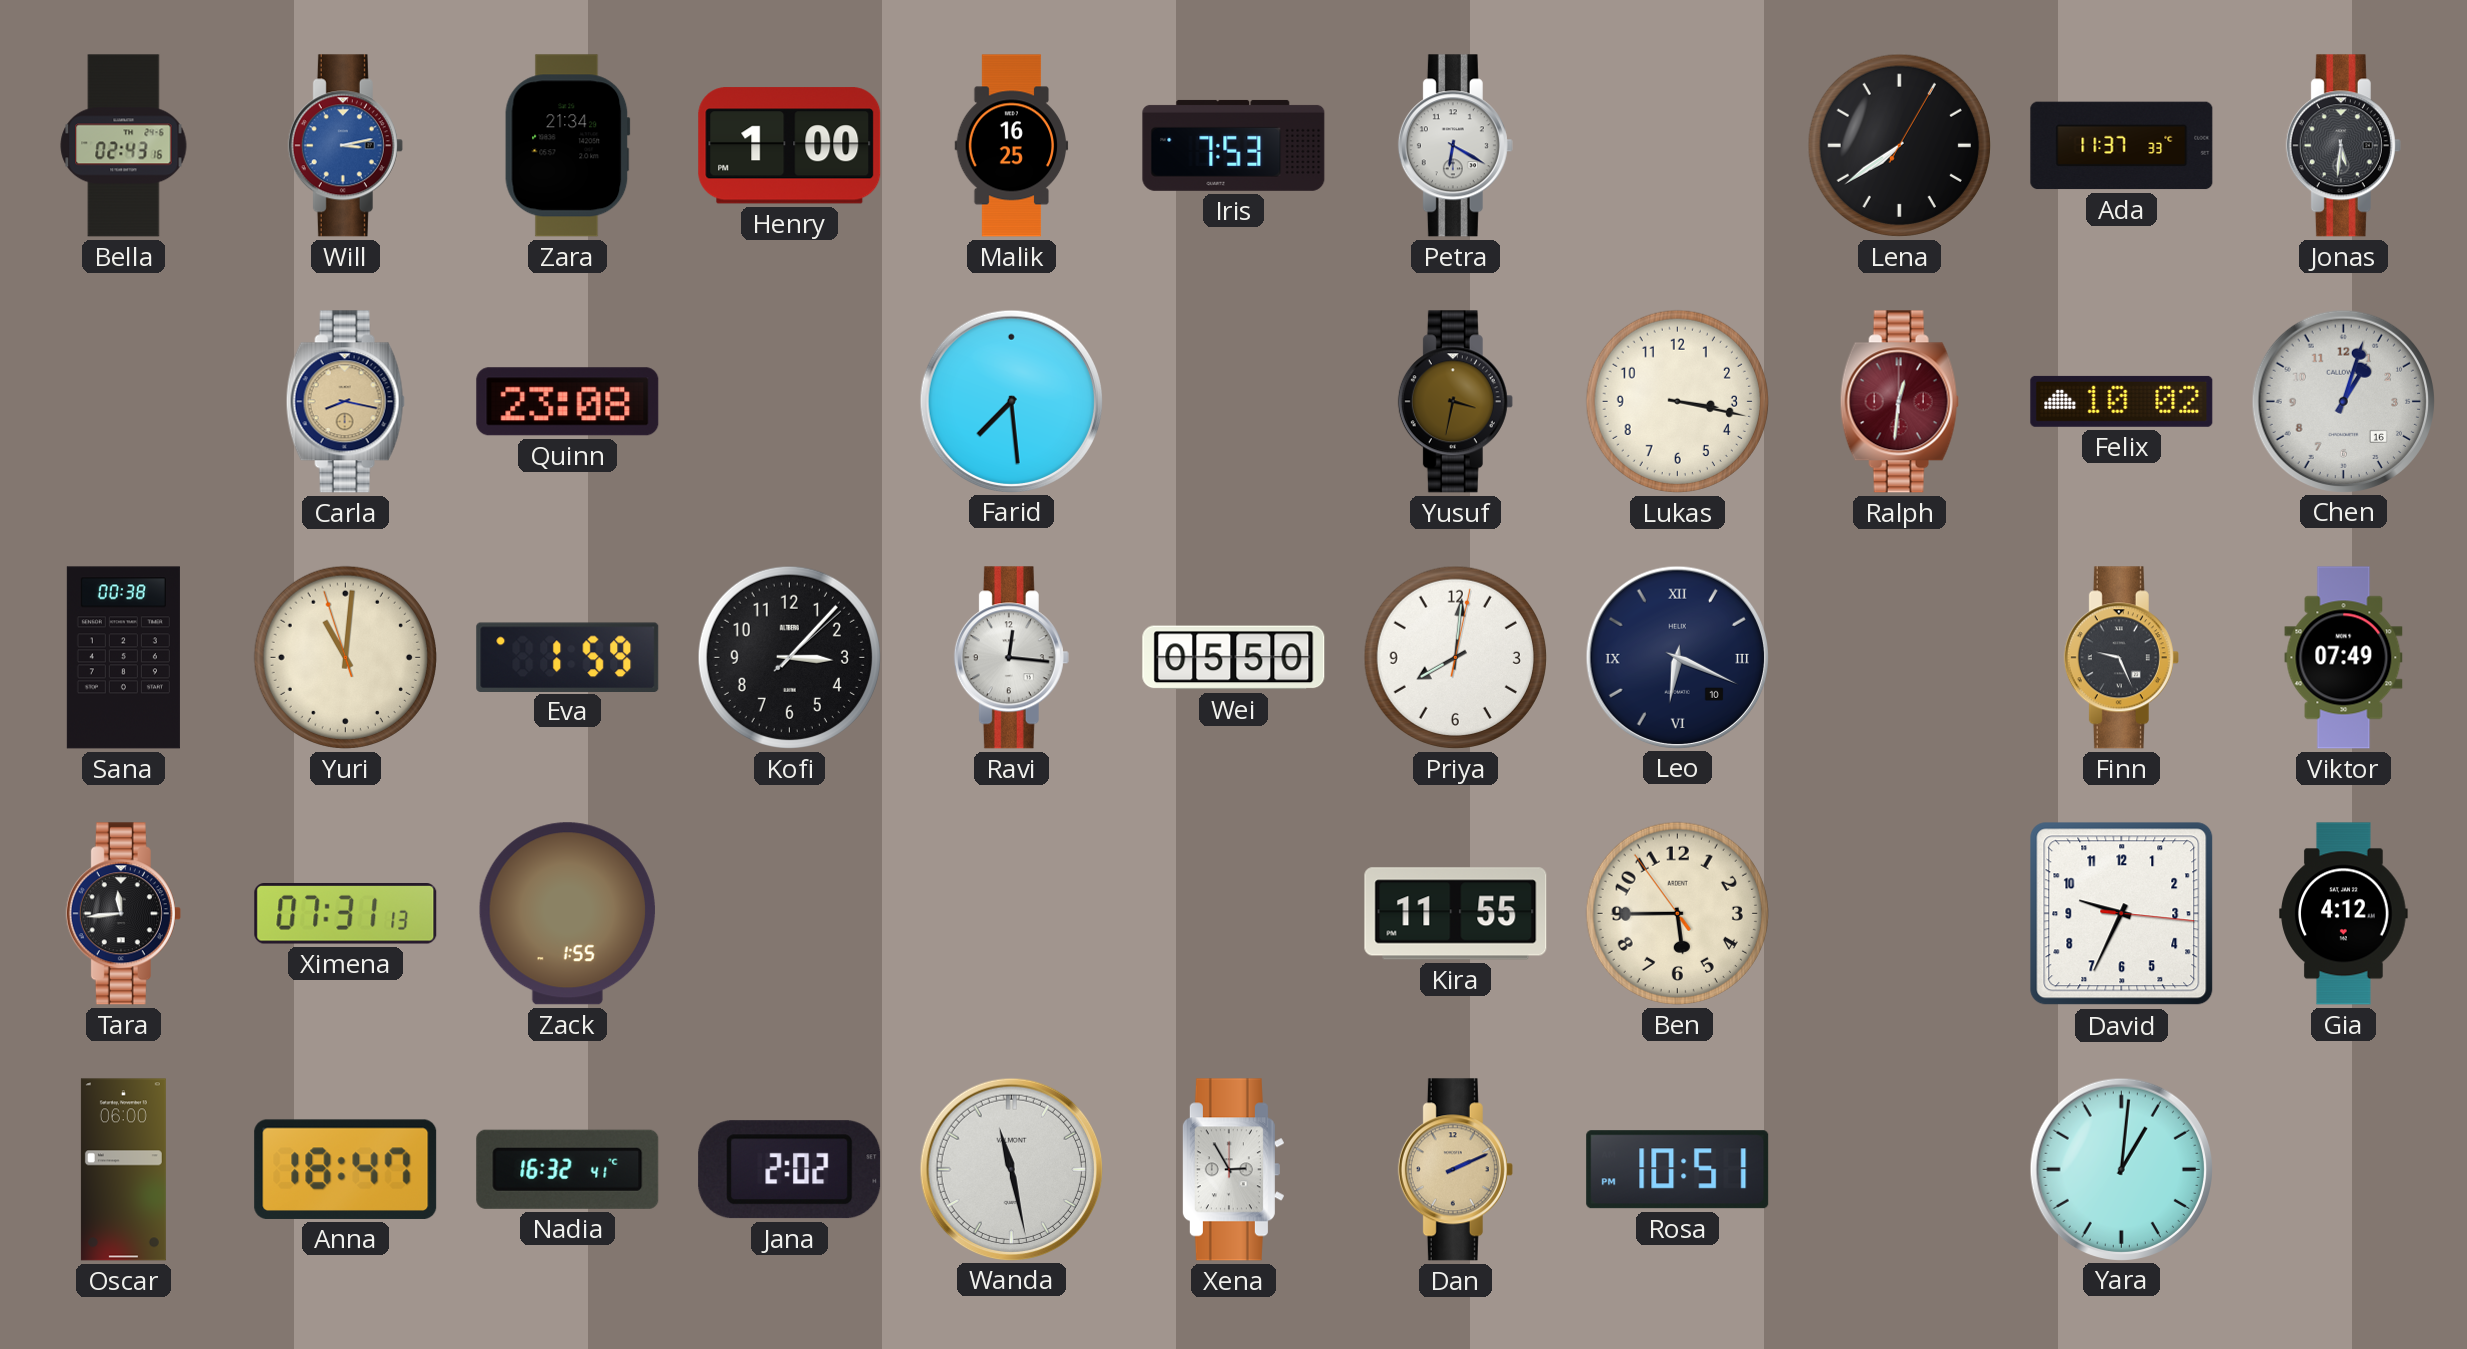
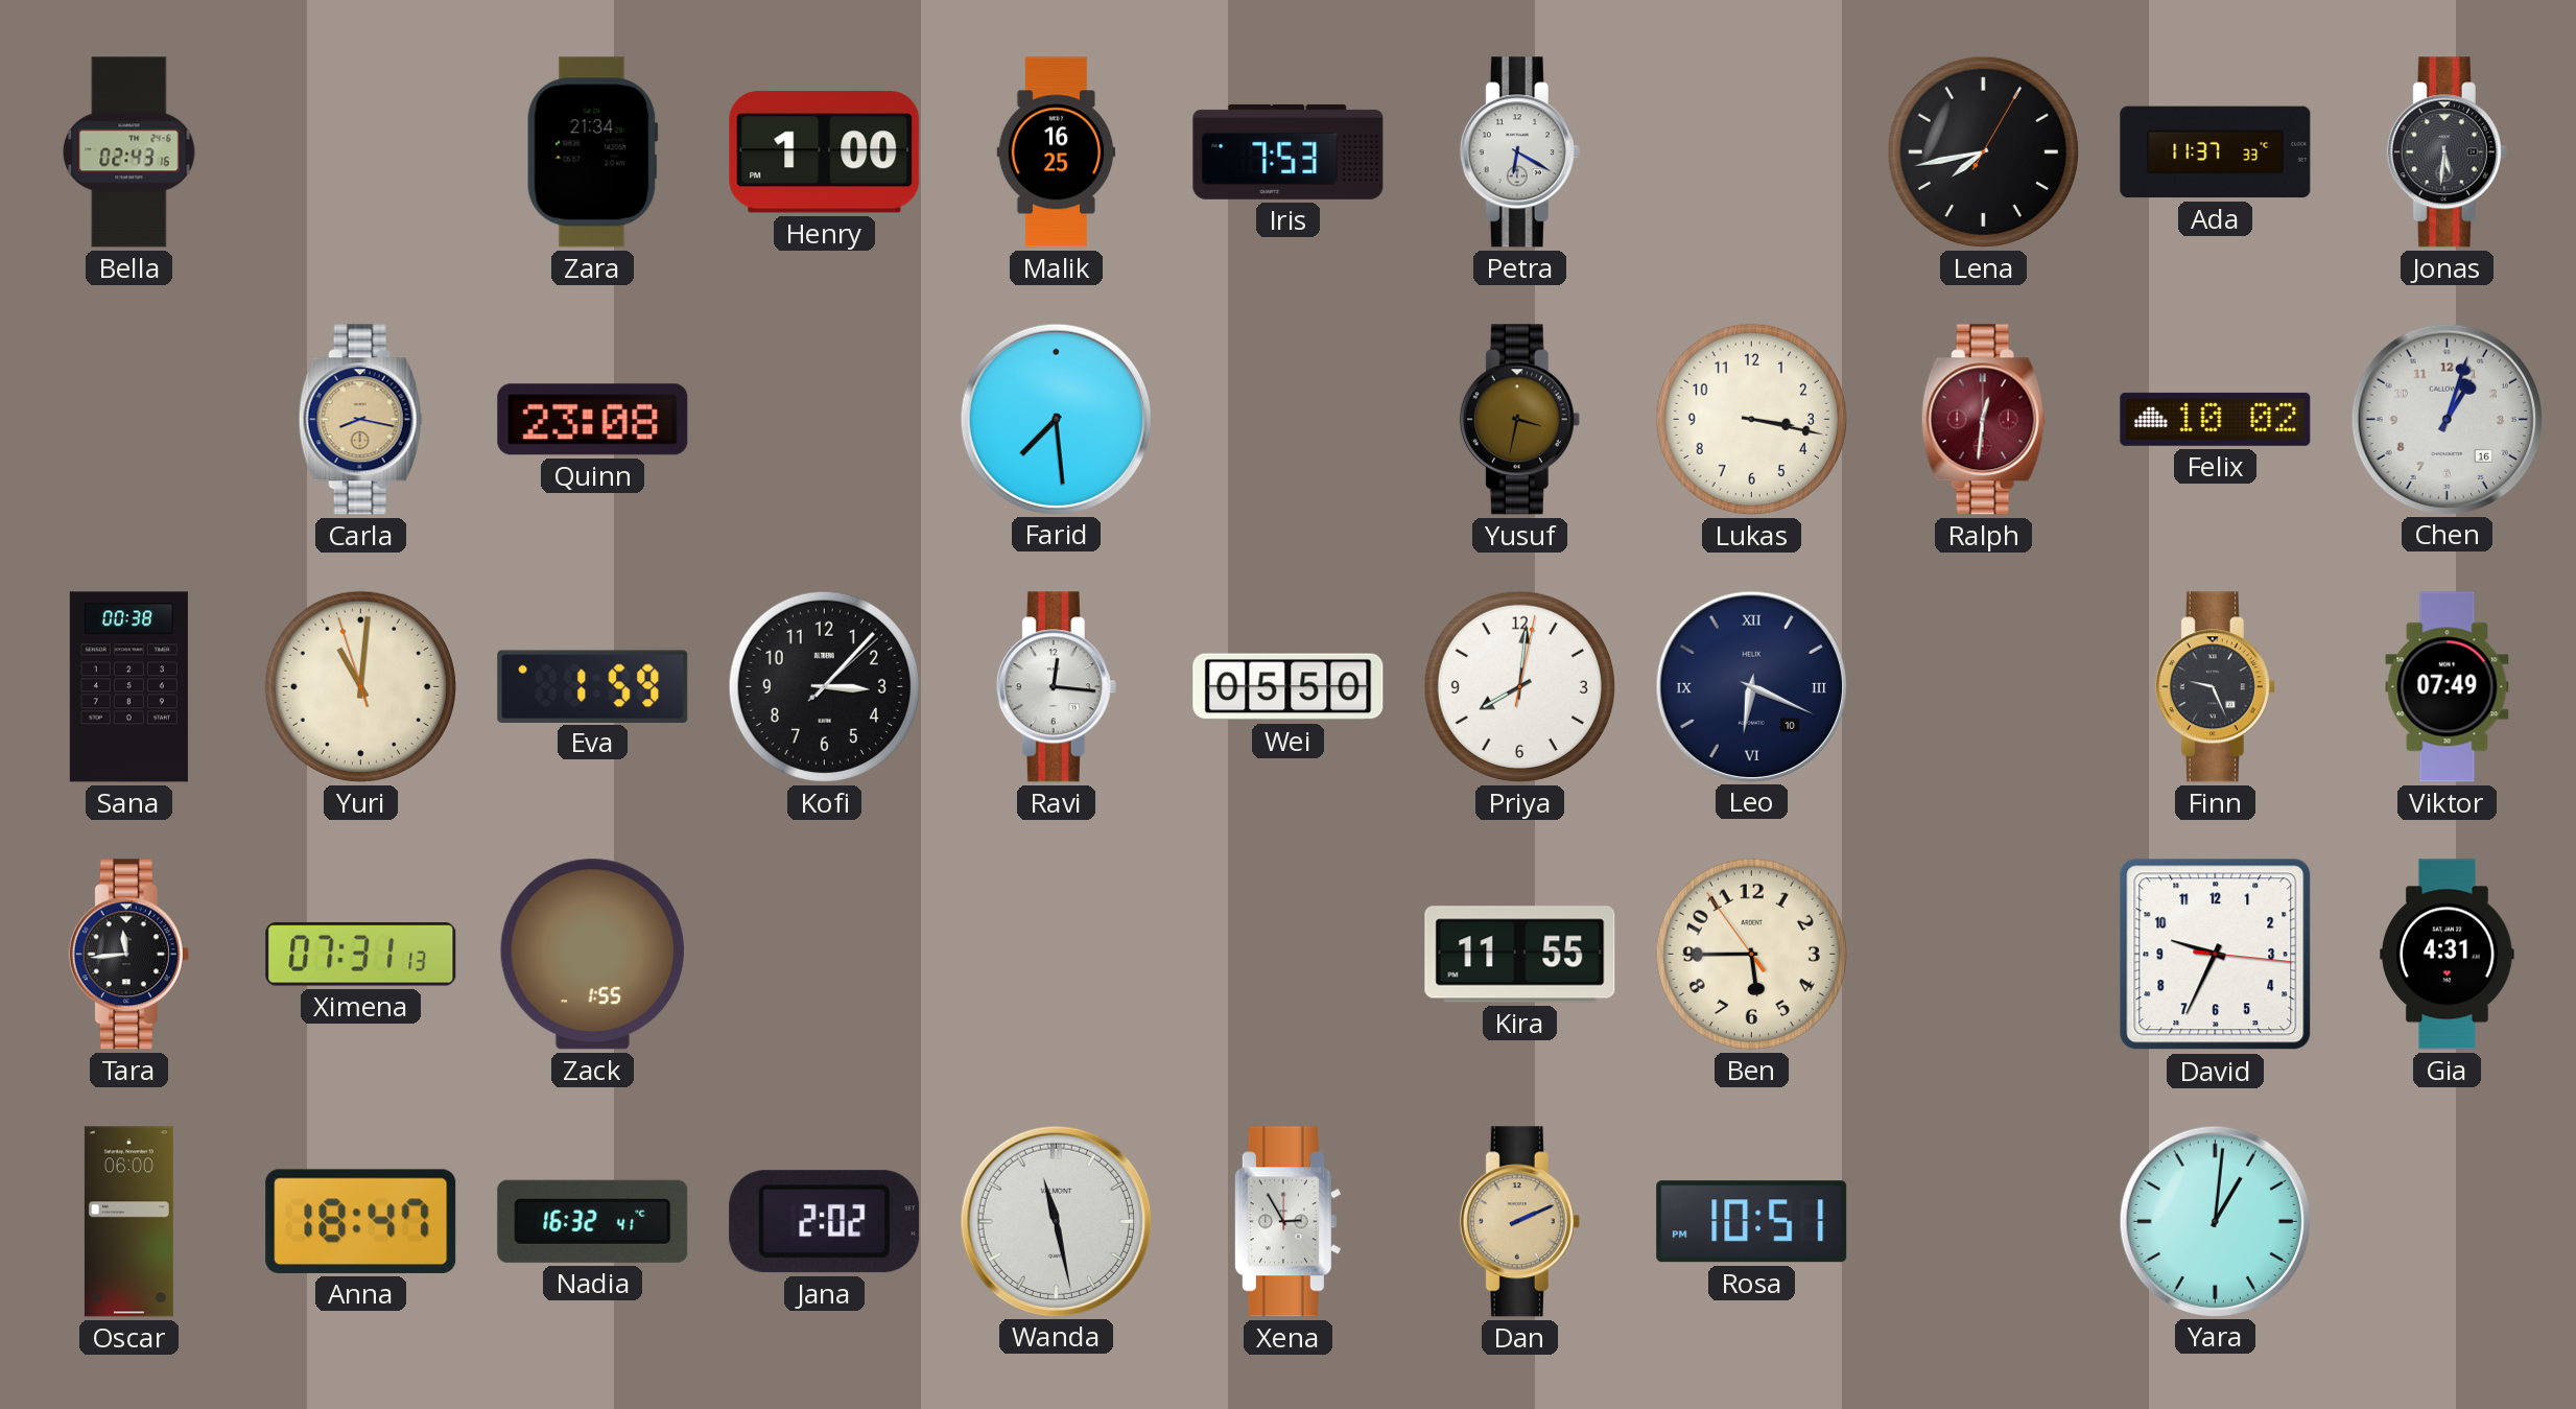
Will: 3:13 -> none (345, 146)
Lena: 7:39 -> 7:43 (1983, 151)
Gia: 4:12 -> 4:31 (2448, 955)
